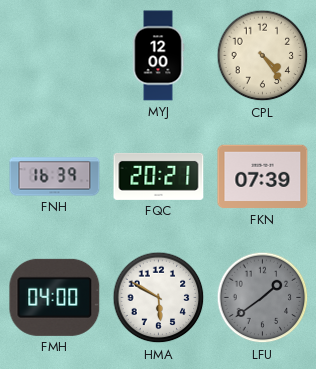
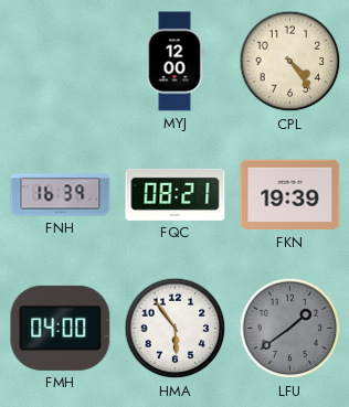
FQC: 20:21 -> 08:21 (176, 194)
FKN: 07:39 -> 19:39 (290, 195)
HMA: 5:50 -> 5:54 (176, 329)
